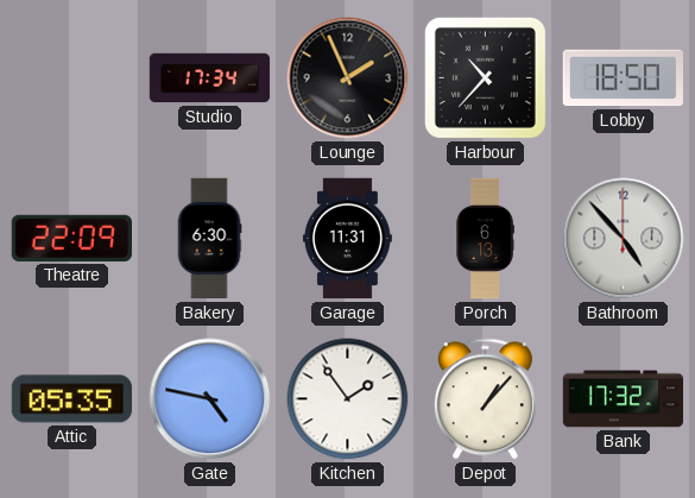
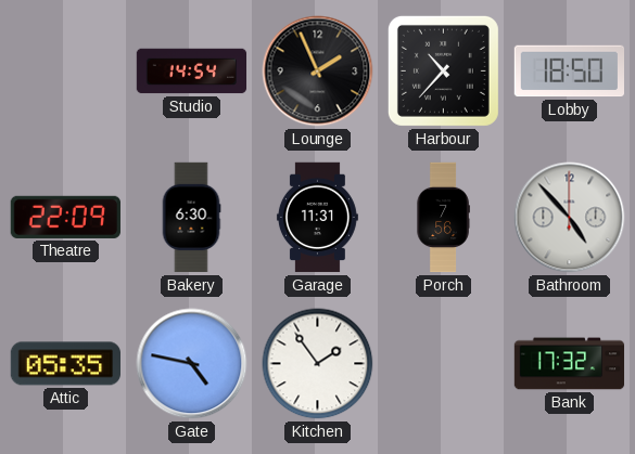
Studio: 17:34 -> 14:54 (192, 72)
Porch: 6:13 -> 7:56 (443, 218)
Depot: 1:07 -> none (485, 399)
